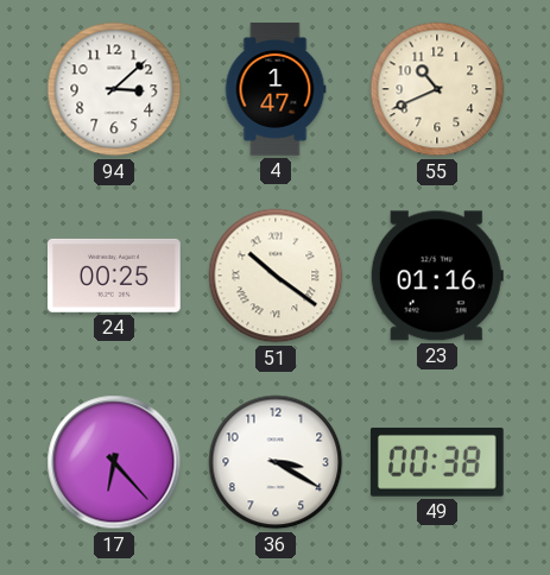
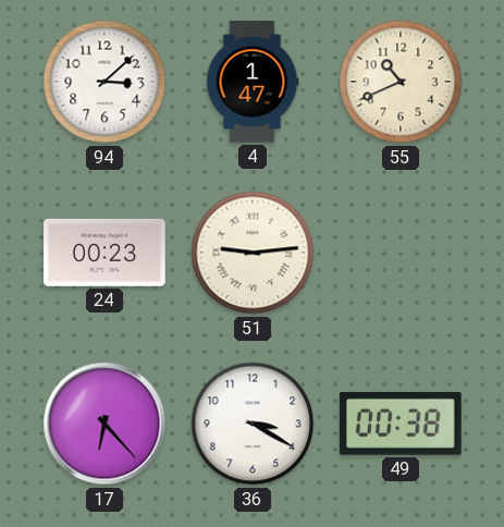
24: 00:25 -> 00:23 (106, 253)
51: 10:21 -> 9:14 (253, 253)
23: 01:16 -> none (437, 276)
